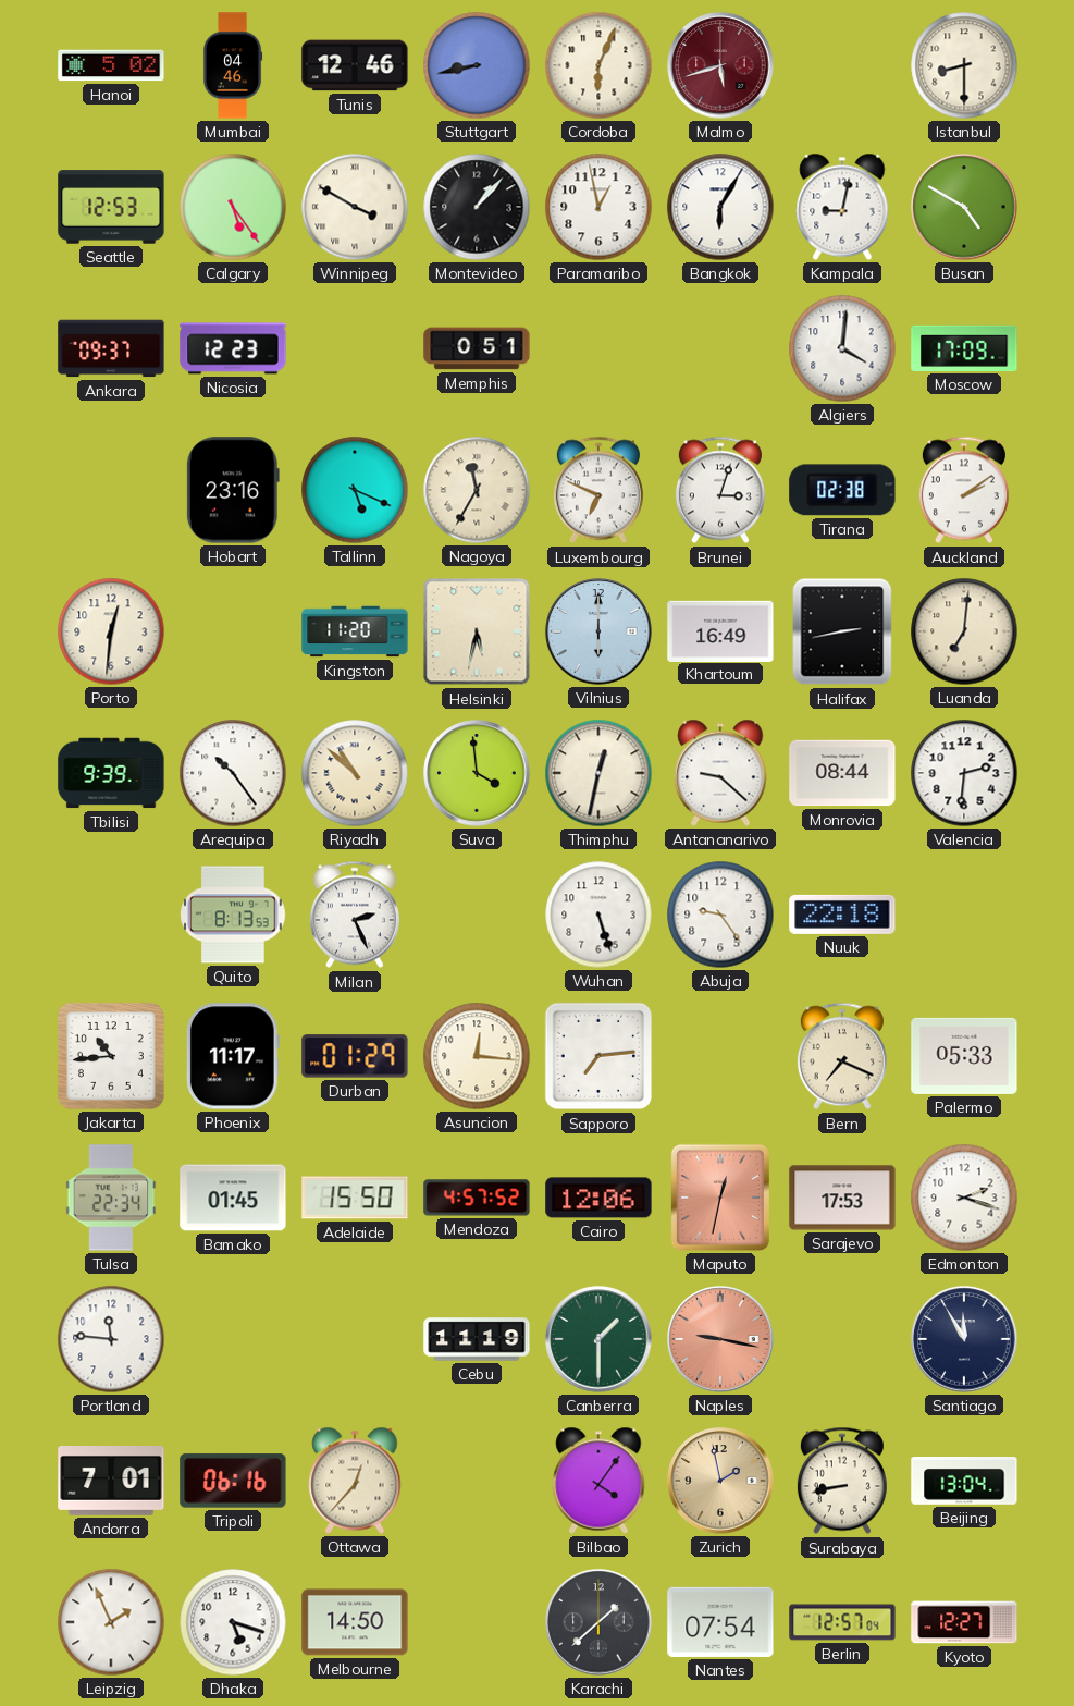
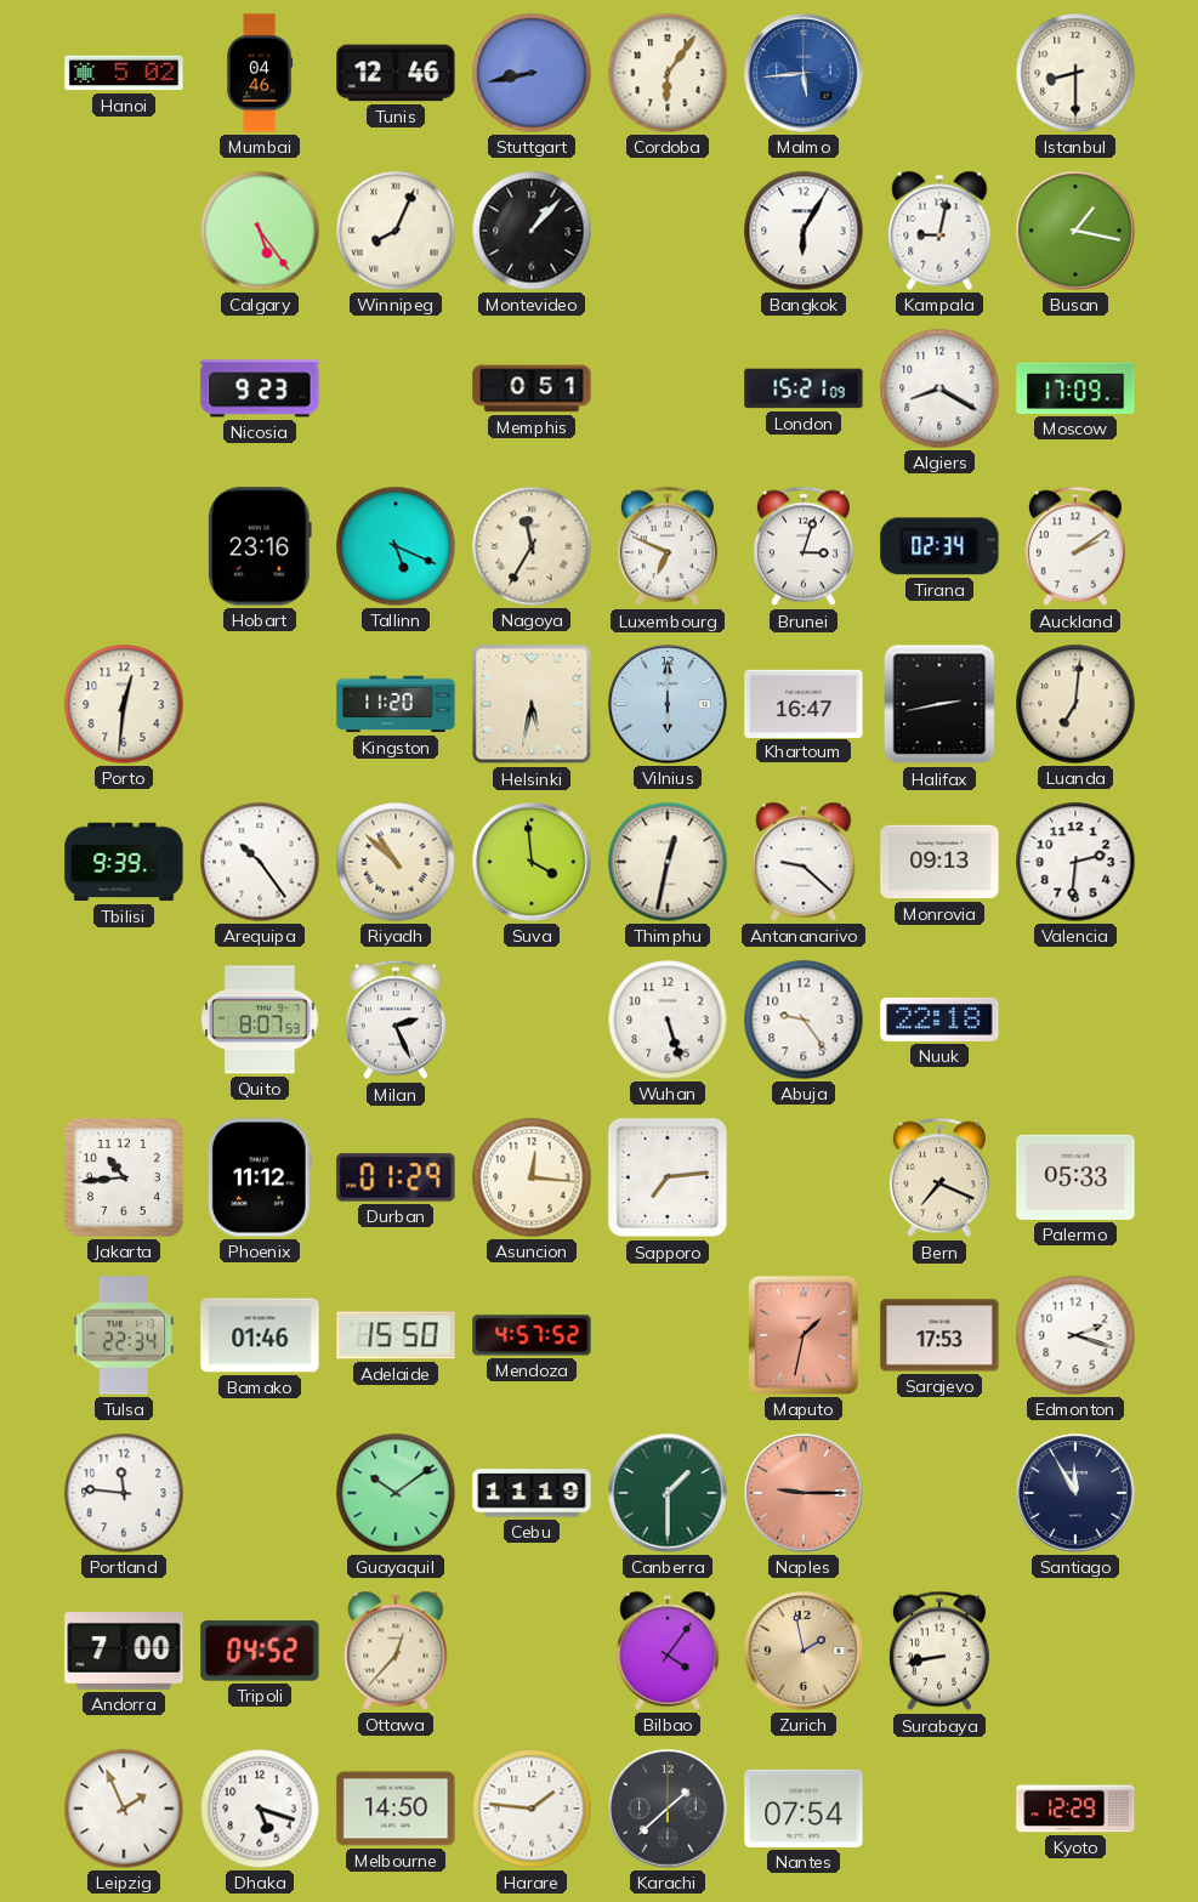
Cordoba: 6:04 -> 6:06 (668, 73)
Malmo: 5:42 -> 5:44 (804, 73)
Malmo dial: burgundy -> blue (804, 73)
Seattle: 12:53 -> none (111, 207)
Winnipeg: 3:50 -> 8:04 (396, 231)
Paramaribo: 12:58 -> none (598, 207)
Busan: 4:50 -> 1:17 (1075, 231)
Ankara: 09:37 -> none (111, 348)
Nicosia: 12:23 -> 9:23 (260, 388)
London: none -> 15:21 (804, 388)
Algiers: 4:01 -> 8:20 (939, 388)
Tirana: 02:38 -> 02:34 (939, 546)
Khartoum: 16:49 -> 16:47 (804, 703)
Monrovia: 08:44 -> 09:13 (939, 862)
Quito: 8:13 -> 8:07 (260, 1020)
Phoenix: 11:17 -> 11:12 (260, 1177)
Bamako: 01:45 -> 01:46 (260, 1335)
Cairo: 12:06 -> none (598, 1198)
Maputo: 12:32 -> 1:32 (804, 1335)
Guayaquil: none -> 10:09 (396, 1493)
Naples: 9:17 -> 9:15 (804, 1493)
Andorra: 7:01 -> 7:00 (124, 1652)
Tripoli: 06:16 -> 04:52 (260, 1651)
Beijing: 13:04 -> none (964, 1482)
Harare: none -> 1:46 (532, 1809)
Berlin: 12:57 -> none (842, 1622)
Kyoto: 12:27 -> 12:29 (1075, 1809)
